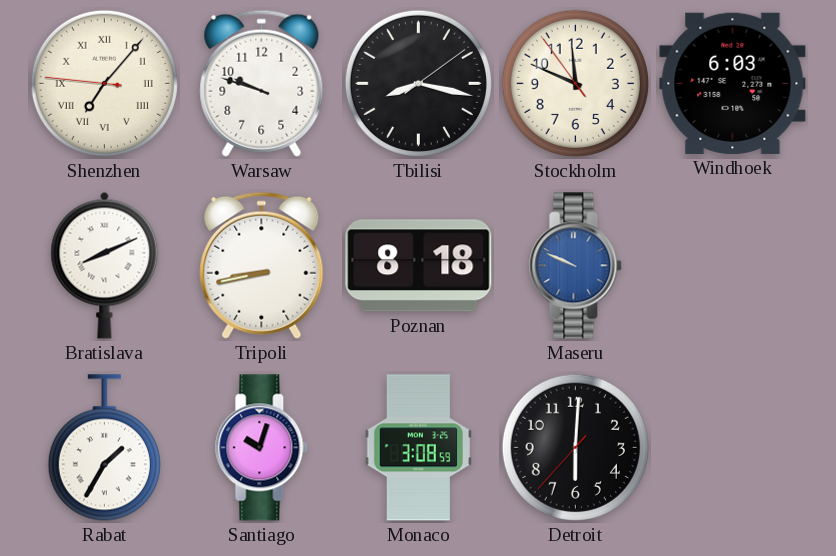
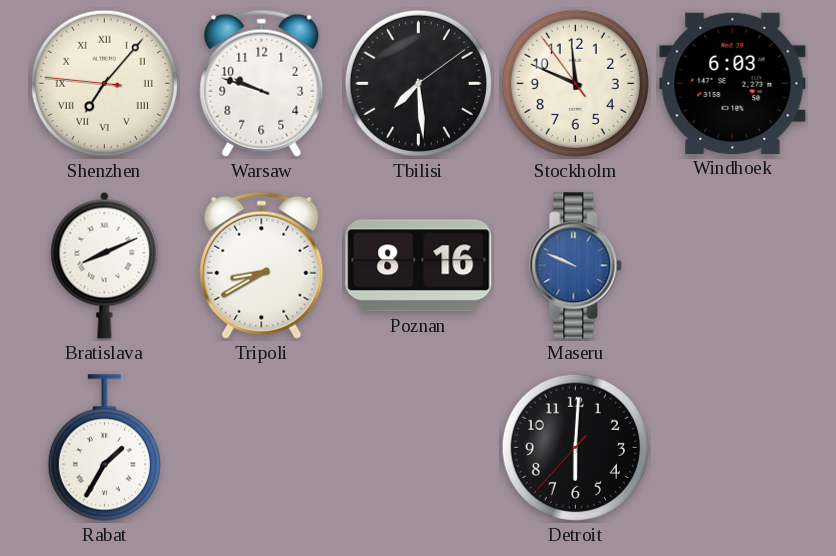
Tbilisi: 8:17 -> 7:29 (418, 83)
Tripoli: 8:43 -> 8:40 (262, 265)
Poznan: 8:18 -> 8:16 (419, 266)
Santiago: 10:03 -> none (262, 448)
Monaco: 3:08 -> none (418, 448)
